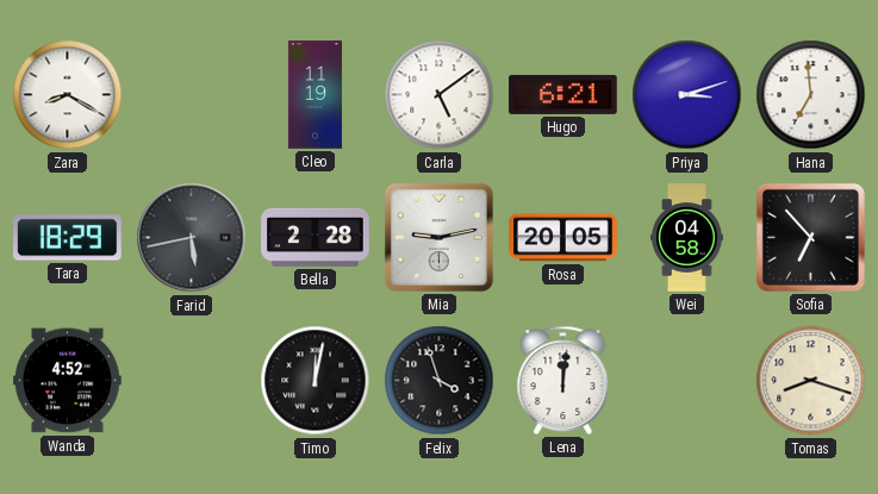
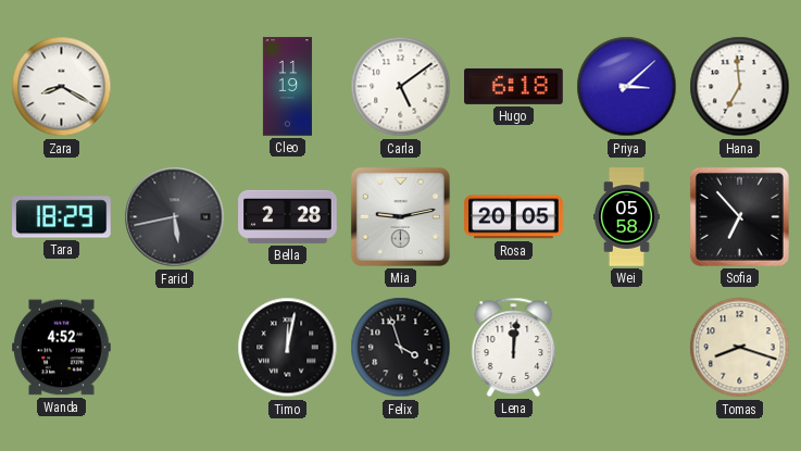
Hugo: 6:21 -> 6:18 (514, 86)
Priya: 3:12 -> 3:08 (627, 87)
Wei: 04:58 -> 05:58 (627, 217)
